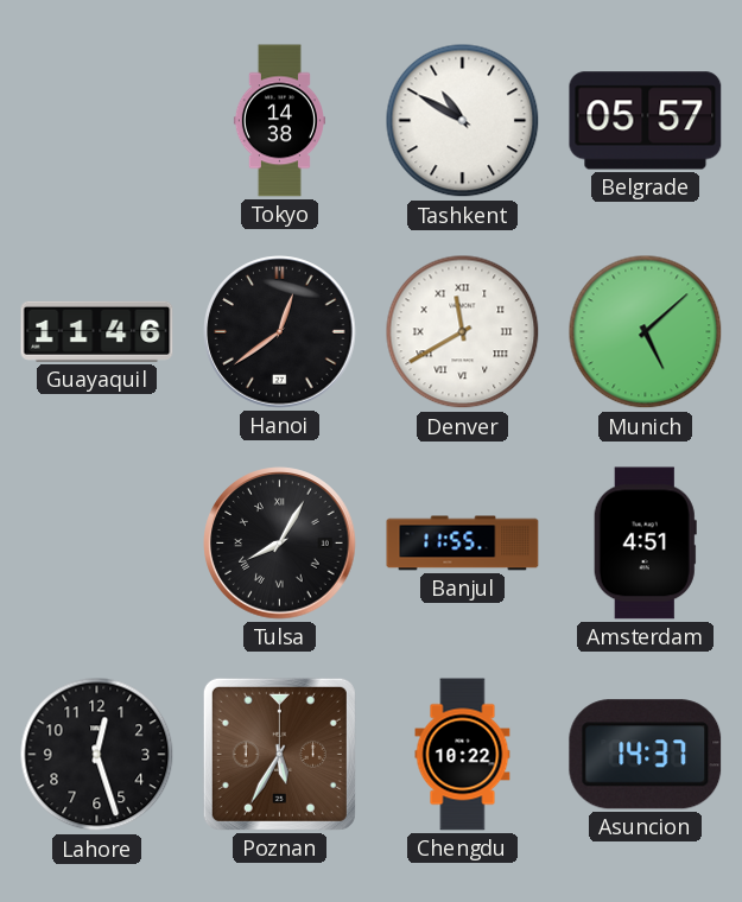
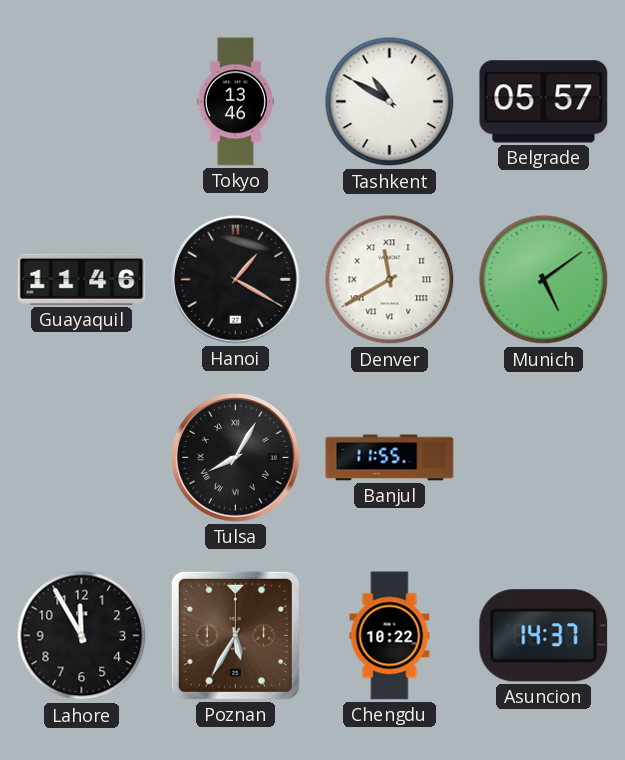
Tokyo: 14:38 -> 13:46 (235, 102)
Hanoi: 12:39 -> 1:20 (236, 280)
Munich: 5:08 -> 5:09 (544, 280)
Amsterdam: 4:51 -> none (645, 544)
Lahore: 12:27 -> 11:55 (82, 636)
